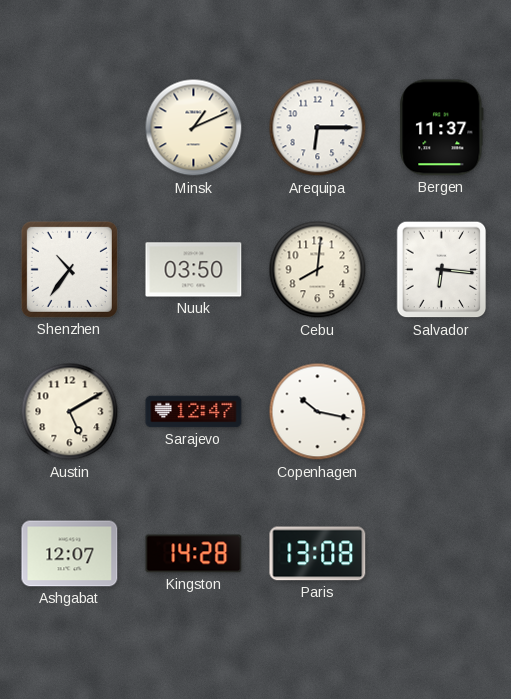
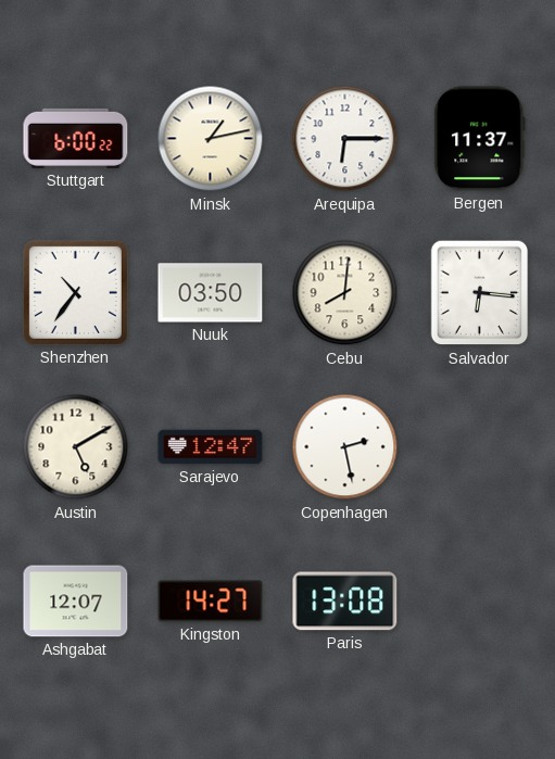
Stuttgart: none -> 6:00 (76, 138)
Minsk: 1:11 -> 1:13 (211, 139)
Copenhagen: 10:17 -> 2:28 (345, 447)
Kingston: 14:28 -> 14:27 (211, 602)
